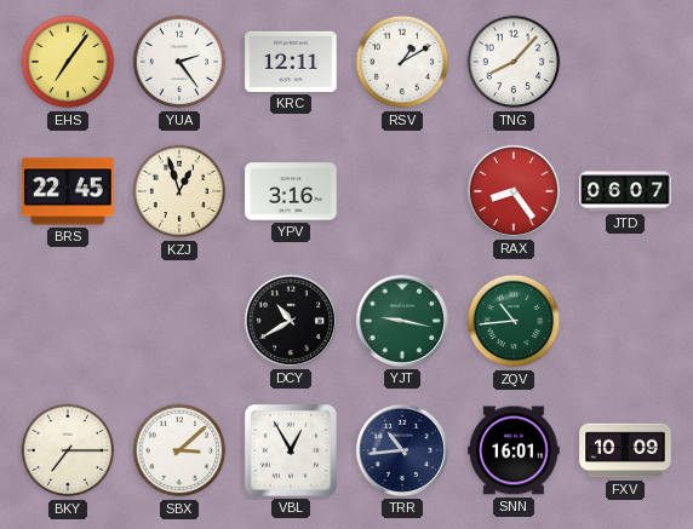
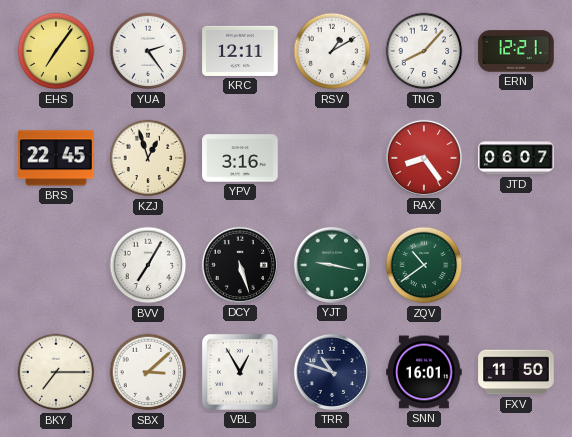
ERN: none -> 12:21 (516, 51)
BVV: none -> 7:05 (148, 265)
DCY: 10:40 -> 5:27 (240, 265)
ZQV: 10:44 -> 10:39 (424, 265)
TRR: 10:44 -> 10:48 (332, 372)
FXV: 10:09 -> 11:50 (516, 372)
